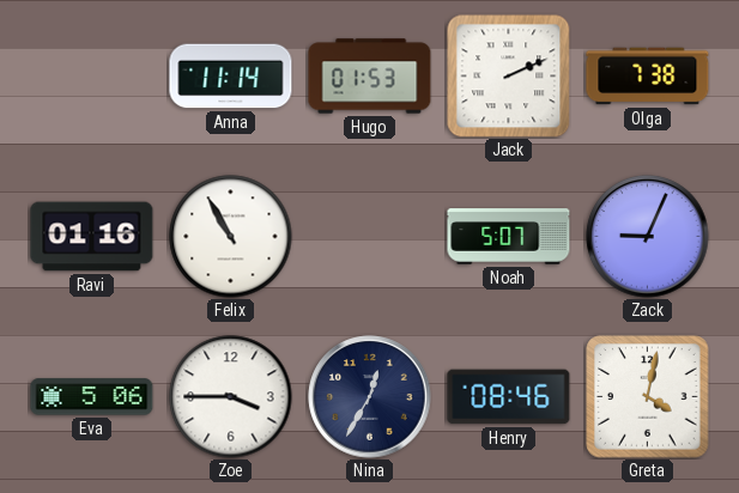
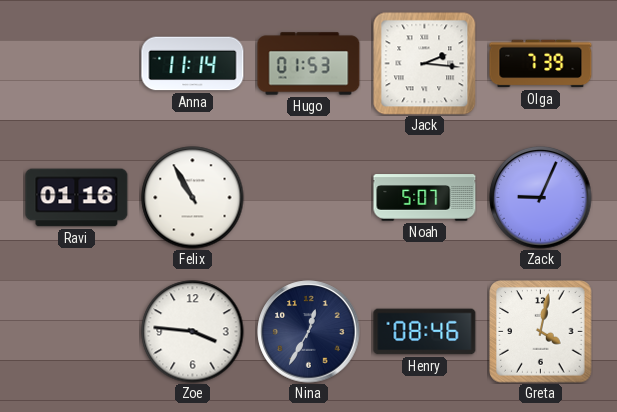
Jack: 2:11 -> 2:16 (424, 63)
Olga: 7:38 -> 7:39 (541, 64)
Eva: 5:06 -> none (92, 397)
Zoe: 3:45 -> 3:46 (193, 332)
